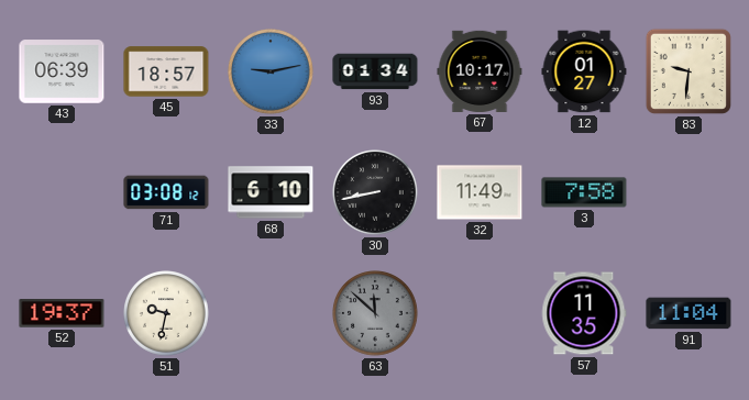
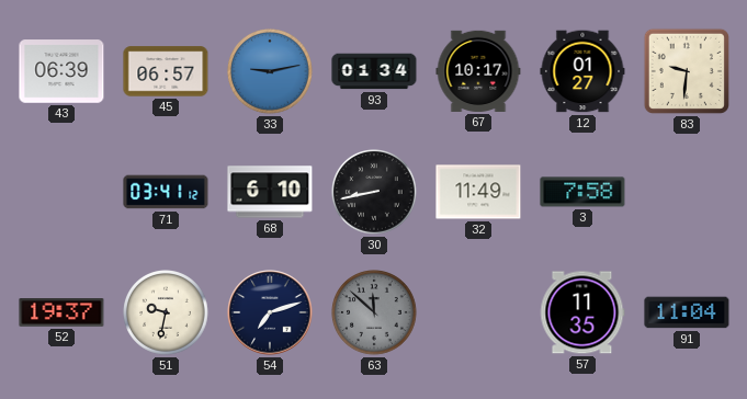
45: 18:57 -> 06:57 (166, 71)
71: 03:08 -> 03:41 (166, 192)
54: none -> 7:12 (270, 312)
